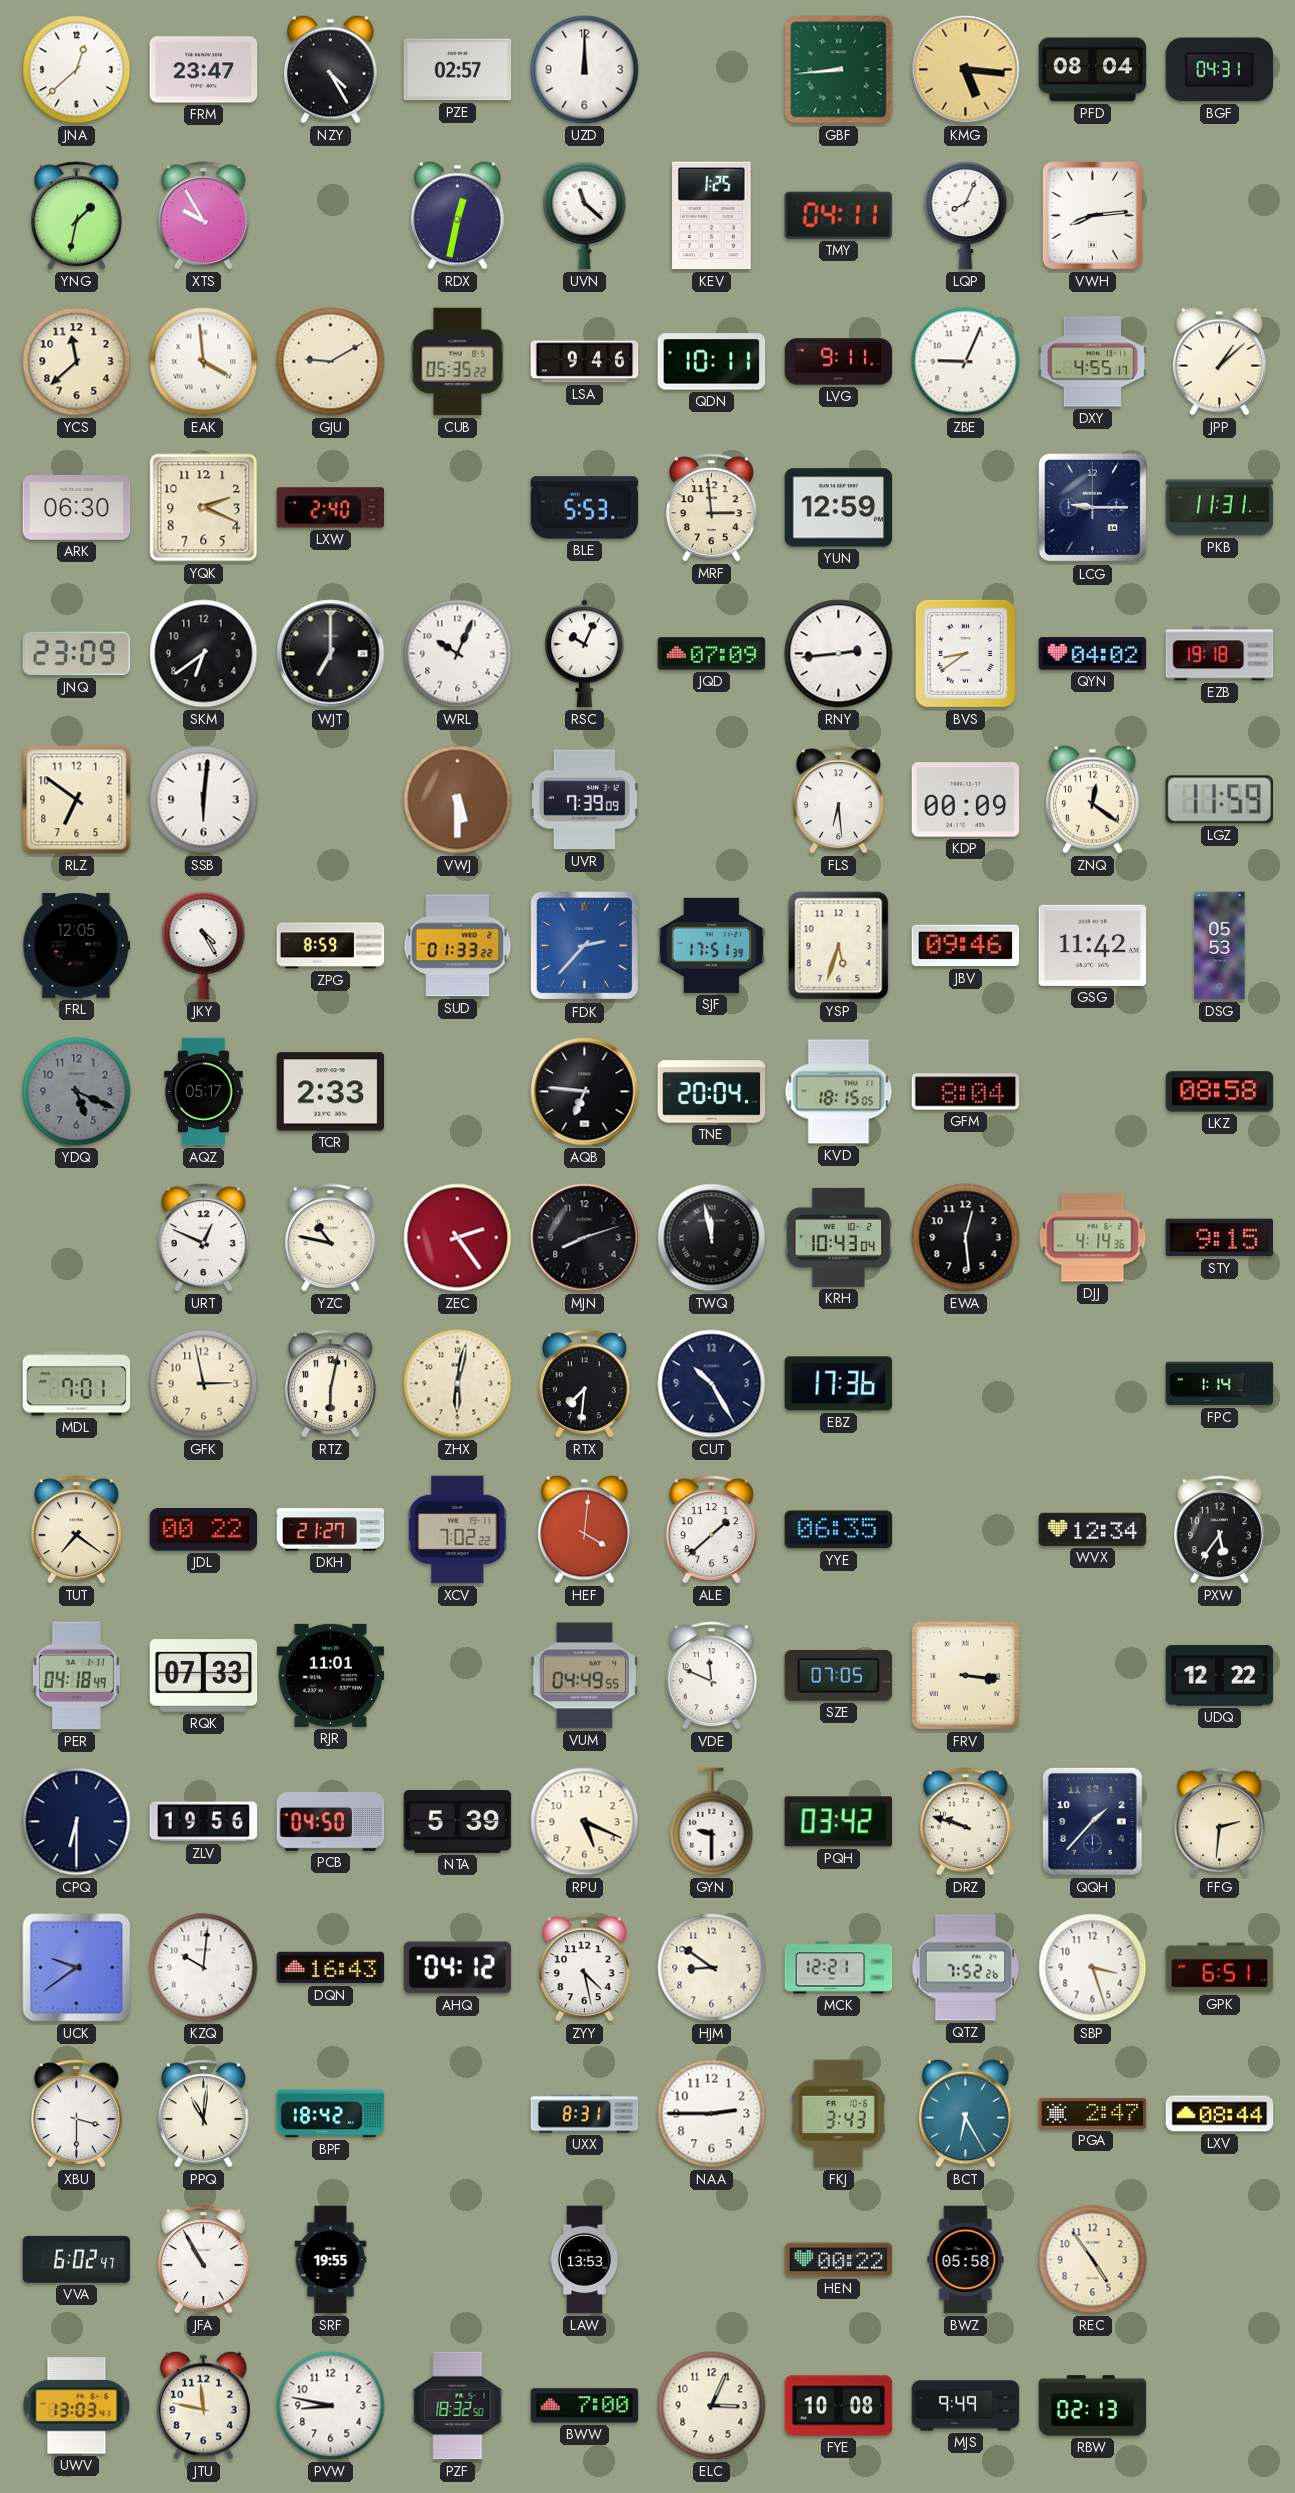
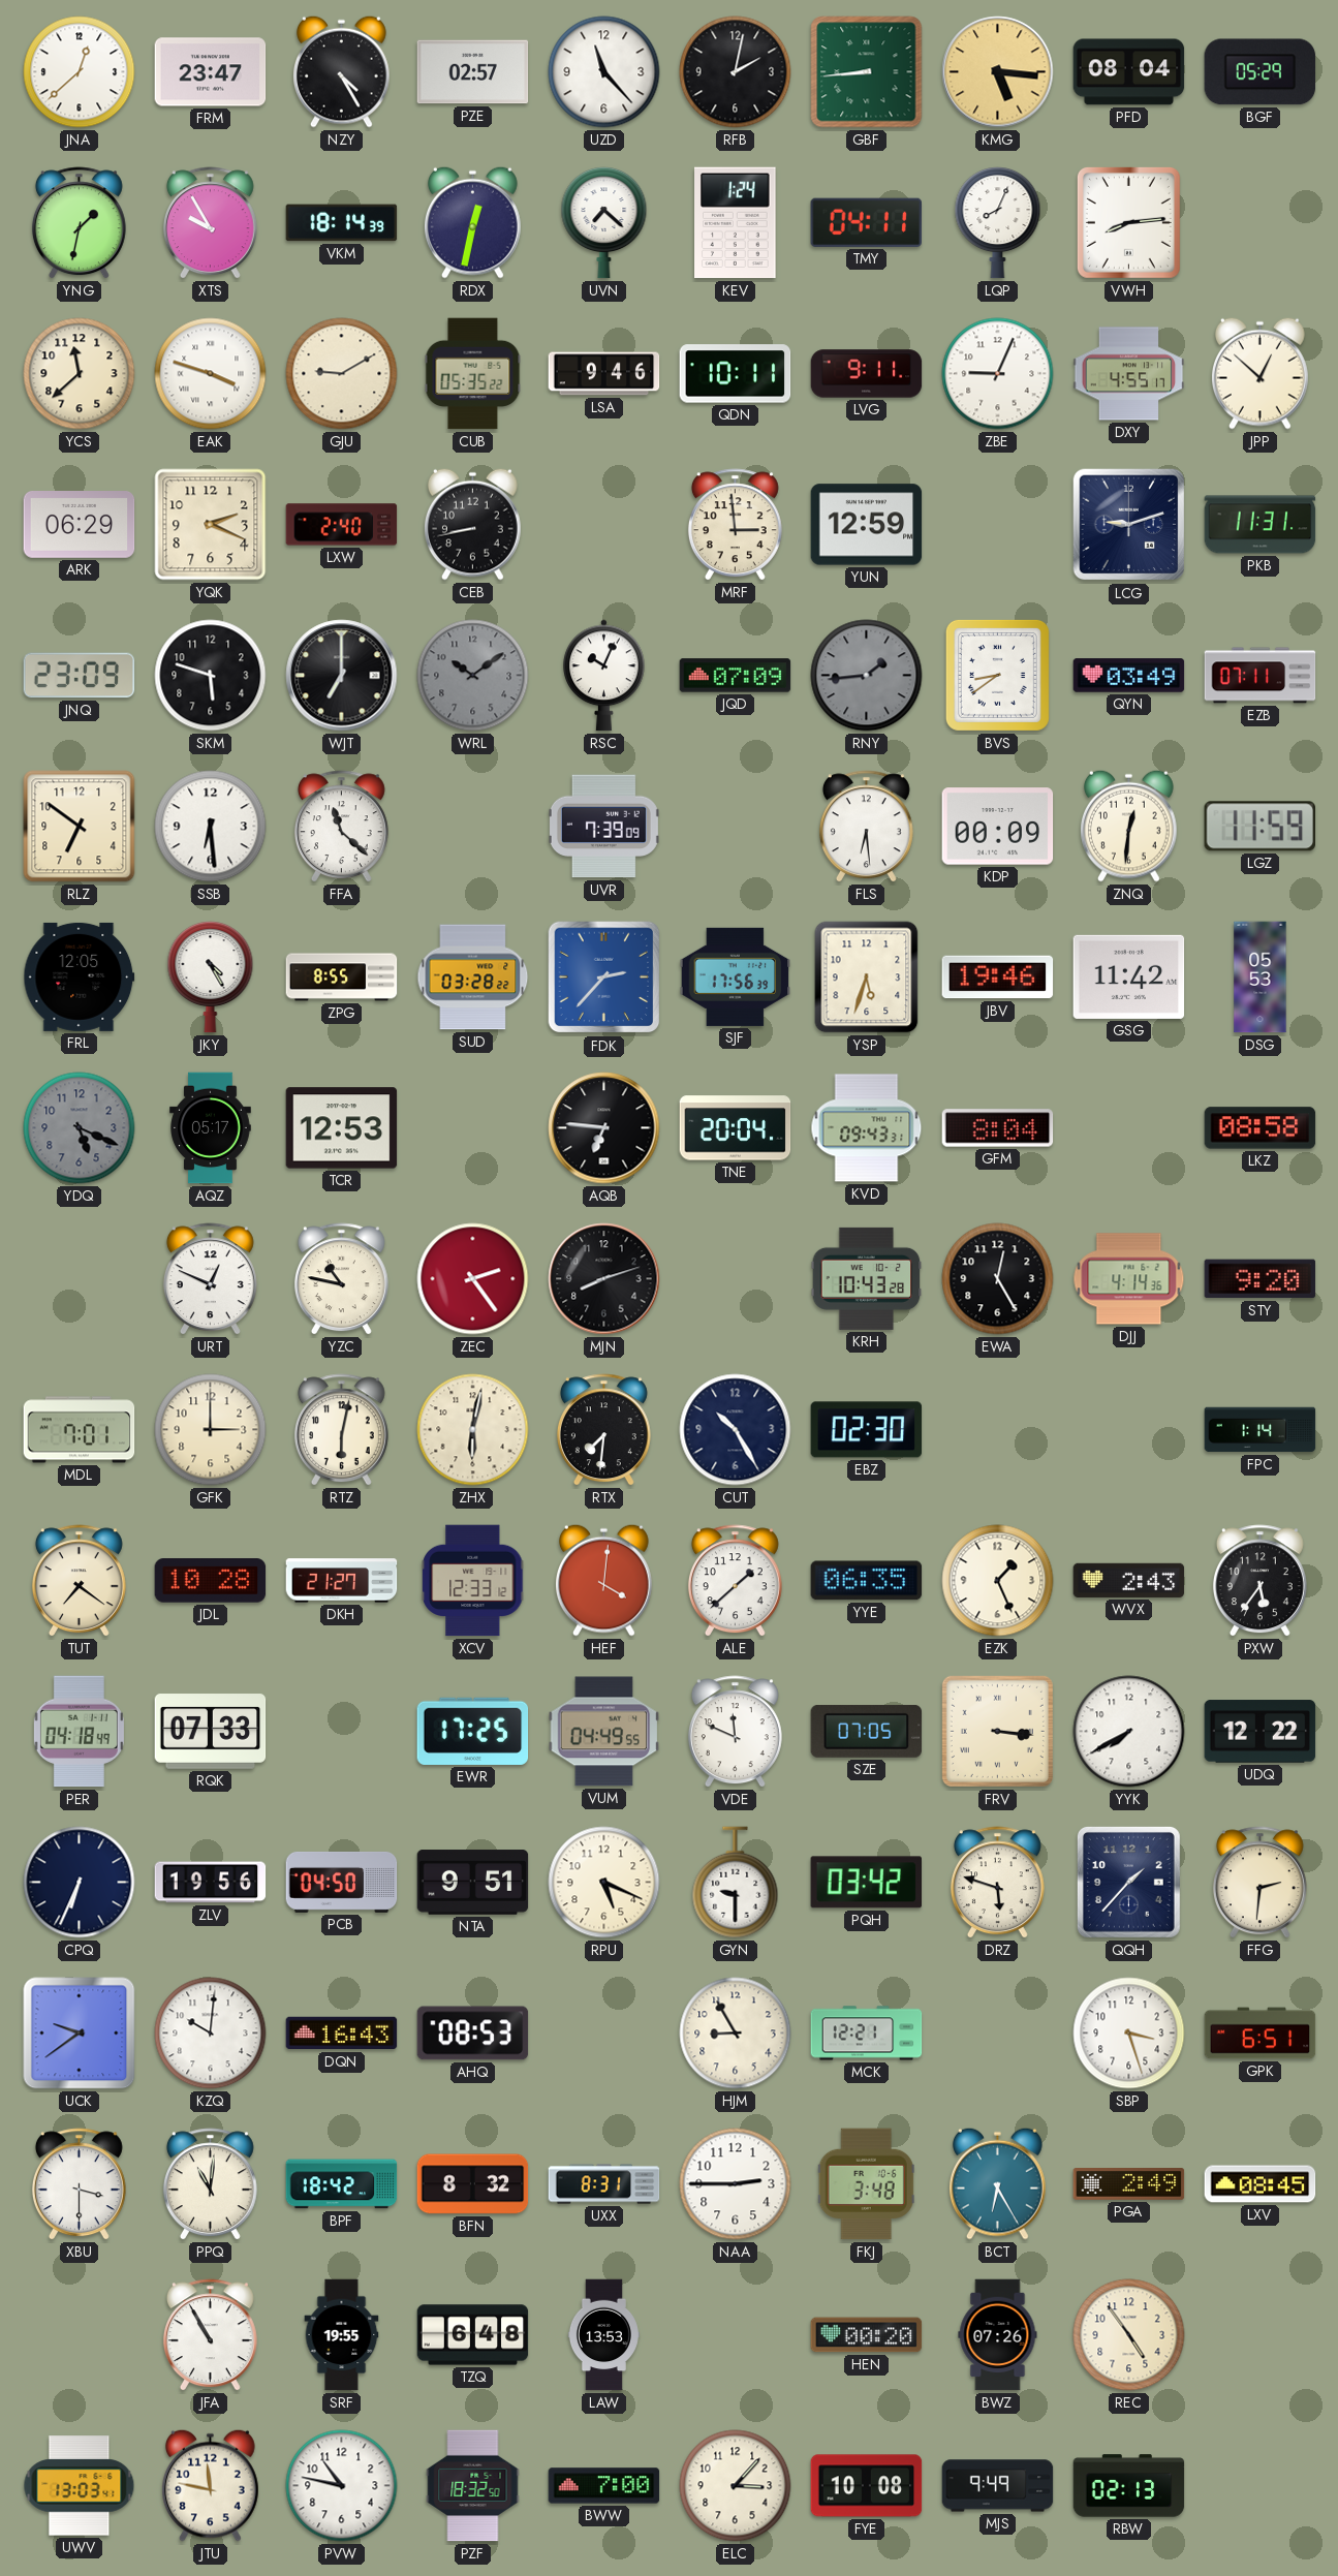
UZD: 12:00 -> 11:23 (604, 72)
RFB: none -> 2:02 (736, 72)
BGF: 04:31 -> 05:29 (1261, 72)
VKM: none -> 18:14 (342, 223)
UVN: 11:22 -> 7:22 (604, 223)
KEV: 1:25 -> 1:24 (736, 223)
EAK: 3:59 -> 3:48 (211, 374)
JPP: 1:08 -> 12:52 (1261, 373)
ARK: 06:30 -> 06:29 (80, 525)
CEB: none -> 8:43 (473, 524)
BLE: 5:53 -> none (585, 508)
LCG: 9:15 -> 9:12 (1129, 525)
SKM: 6:39 -> 5:48 (211, 676)
WRL: 10:04 -> 10:09 (473, 676)
WRL dial: white -> grey (473, 676)
RNY: 2:44 -> 1:44 (867, 676)
RNY dial: white -> grey (867, 676)
QYN: 04:02 -> 03:49 (1129, 676)
EZB: 19:18 -> 07:11 (1261, 676)
SSB: 6:01 -> 6:29 (211, 827)
FFA: none -> 11:22 (341, 827)
VWJ: 5:30 -> none (458, 800)
ZNQ: 12:21 -> 12:31 (1129, 826)
ZPG: 8:59 -> 8:55 (342, 977)
SUD: 01:33 -> 03:28 (473, 977)
SJF: 17:51 -> 17:56 (736, 976)
JBV: 09:46 -> 19:46 (998, 977)
TCR: 2:33 -> 12:53 (342, 1128)
KVD: 18:15 -> 09:43 (867, 1128)
TWQ: 11:58 -> none (712, 1238)
KRH: 10:43:04 -> 10:43:28 (867, 1278)
EWA: 12:29 -> 12:25 (998, 1279)
STY: 9:15 -> 9:20 (1261, 1279)
GFK: 2:58 -> 3:00 (211, 1430)
EBZ: 17:36 -> 02:30 (867, 1430)
JDL: 00:22 -> 10:28 (211, 1581)
XCV: 7:02 -> 12:33 (473, 1581)
EZK: none -> 1:26 (998, 1581)
WVX: 12:34 -> 2:43 (1129, 1580)
RJR: 11:01 -> none (331, 1675)
EWR: none -> 17:25 (473, 1731)
YYK: none -> 7:40 (1129, 1732)
CPQ: 6:30 -> 6:34 (80, 1883)
NTA: 5:39 -> 9:51 (473, 1883)
DRZ: 9:48 -> 5:48 (997, 1883)
AHQ: 04:12 -> 08:53 (473, 2034)
ZYY: 4:28 -> none (584, 1968)
HJM: 8:51 -> 8:55 (736, 2034)
QTZ: 7:52 -> none (966, 1968)
BFN: none -> 8:32 (473, 2184)
FKJ: 3:43 -> 3:48 (866, 2184)
PGA: 2:47 -> 2:49 (1129, 2184)
LXV: 08:44 -> 08:45 (1261, 2184)
VVA: 6:02 -> none (77, 2259)
TZQ: none -> 6:48 (473, 2335)
HEN: 00:22 -> 00:20 (867, 2335)
BWZ: 05:58 -> 07:26 (998, 2335)
PVW: 8:47 -> 10:47 (342, 2486)
ELC: 3:04 -> 3:07 (736, 2486)
